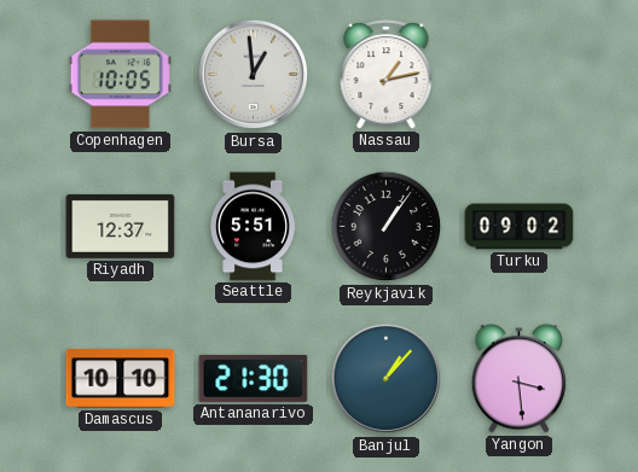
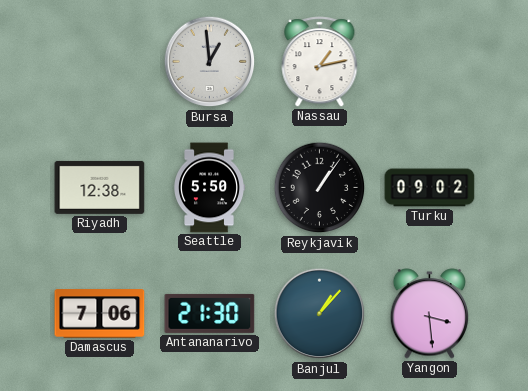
Copenhagen: 10:05 -> none (120, 75)
Riyadh: 12:37 -> 12:38 (100, 187)
Seattle: 5:51 -> 5:50 (209, 188)
Damascus: 10:10 -> 7:06 (100, 314)
